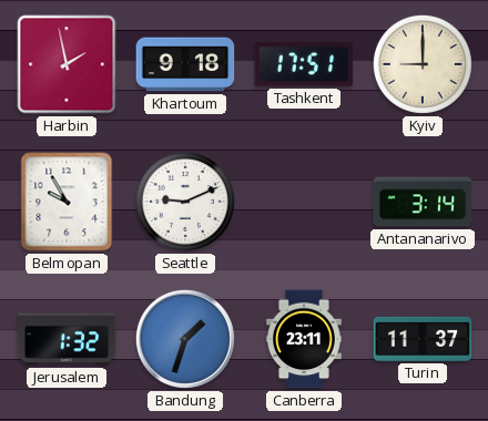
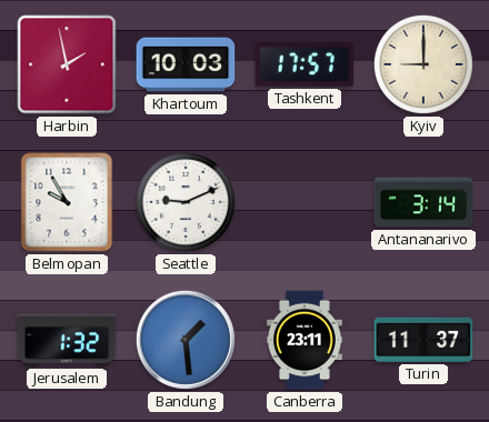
Khartoum: 9:18 -> 10:03 (186, 64)
Tashkent: 17:51 -> 17:57 (305, 66)
Bandung: 1:33 -> 1:29 (186, 340)
